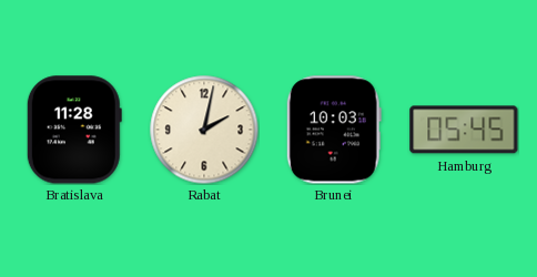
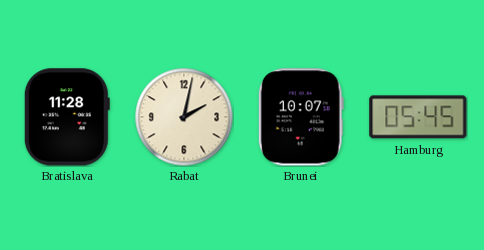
Brunei: 10:03 -> 10:07 (301, 117)
